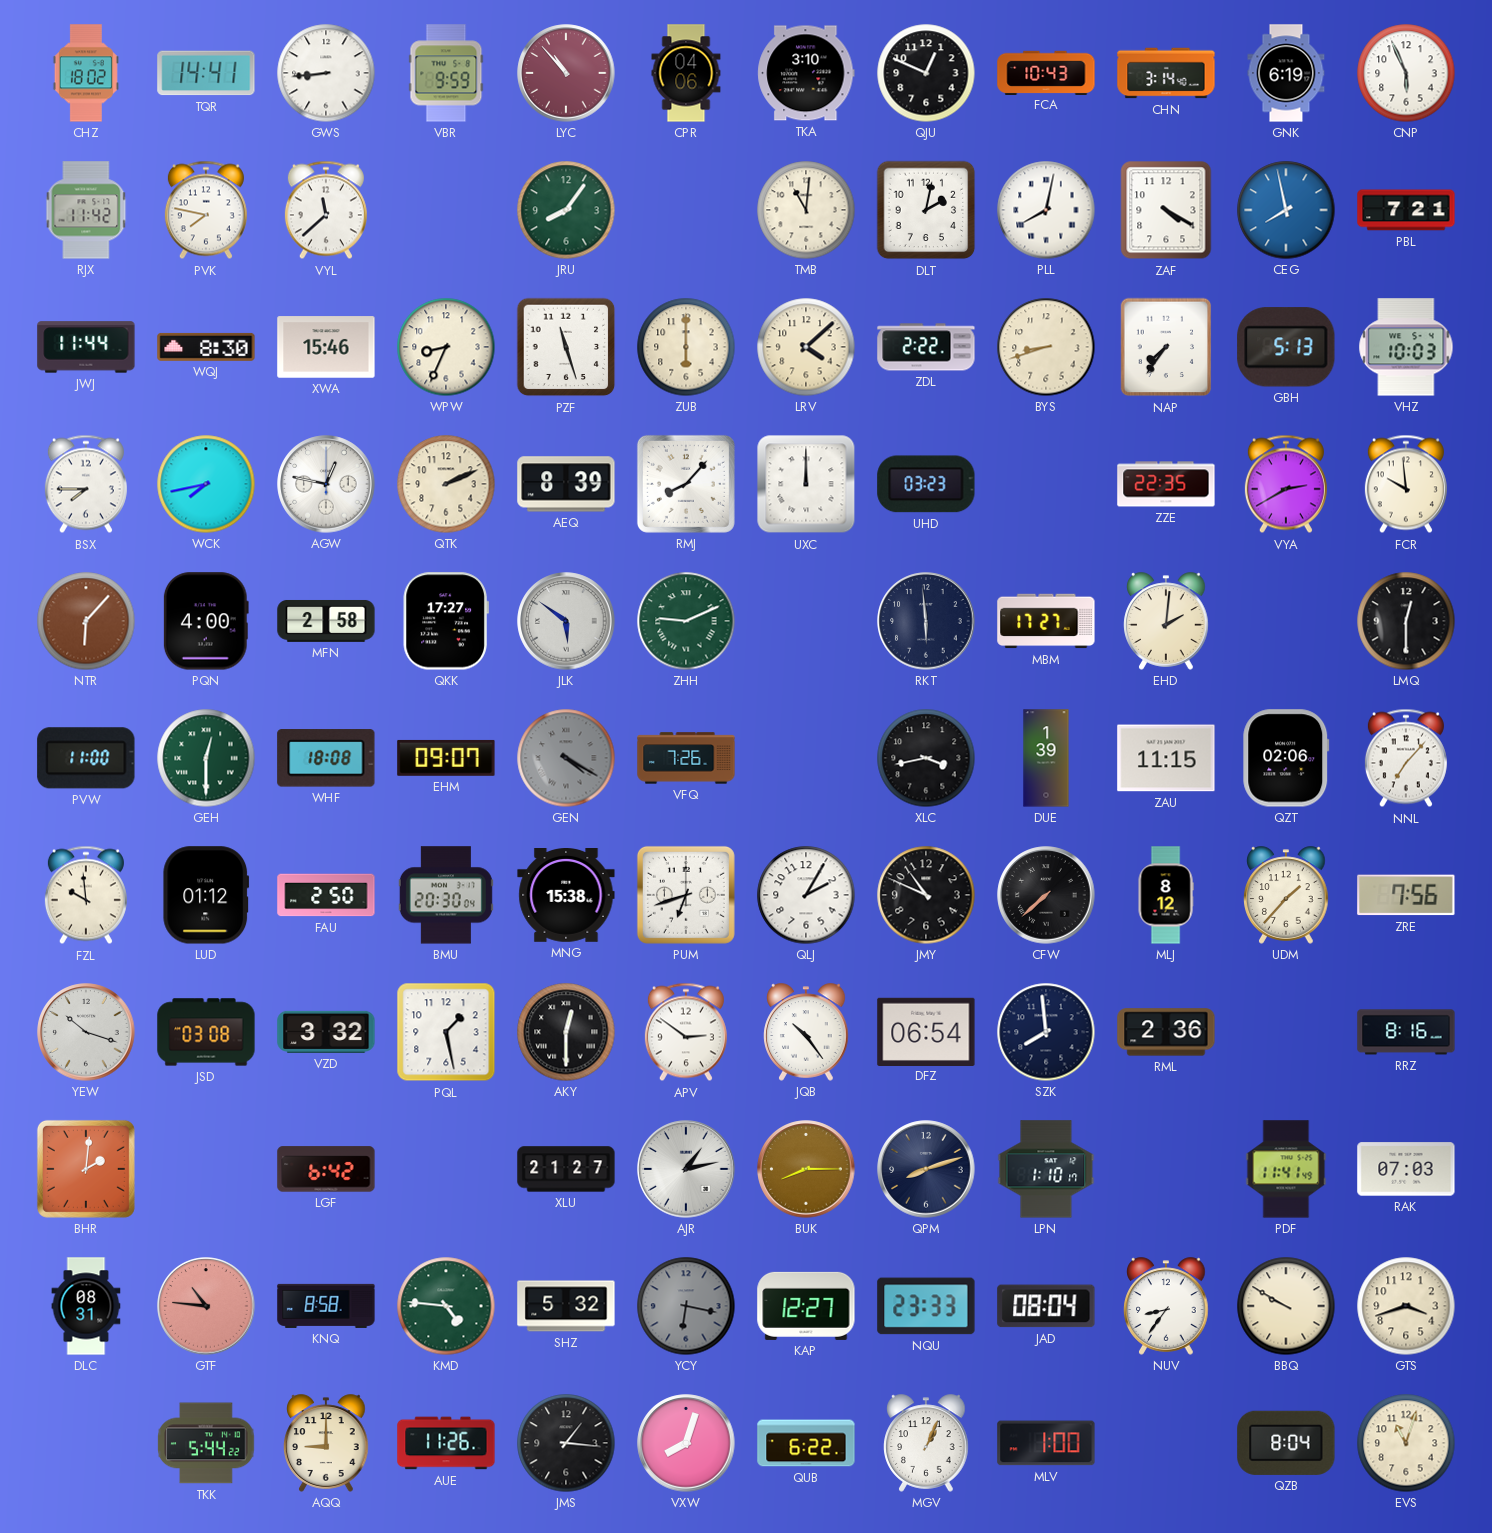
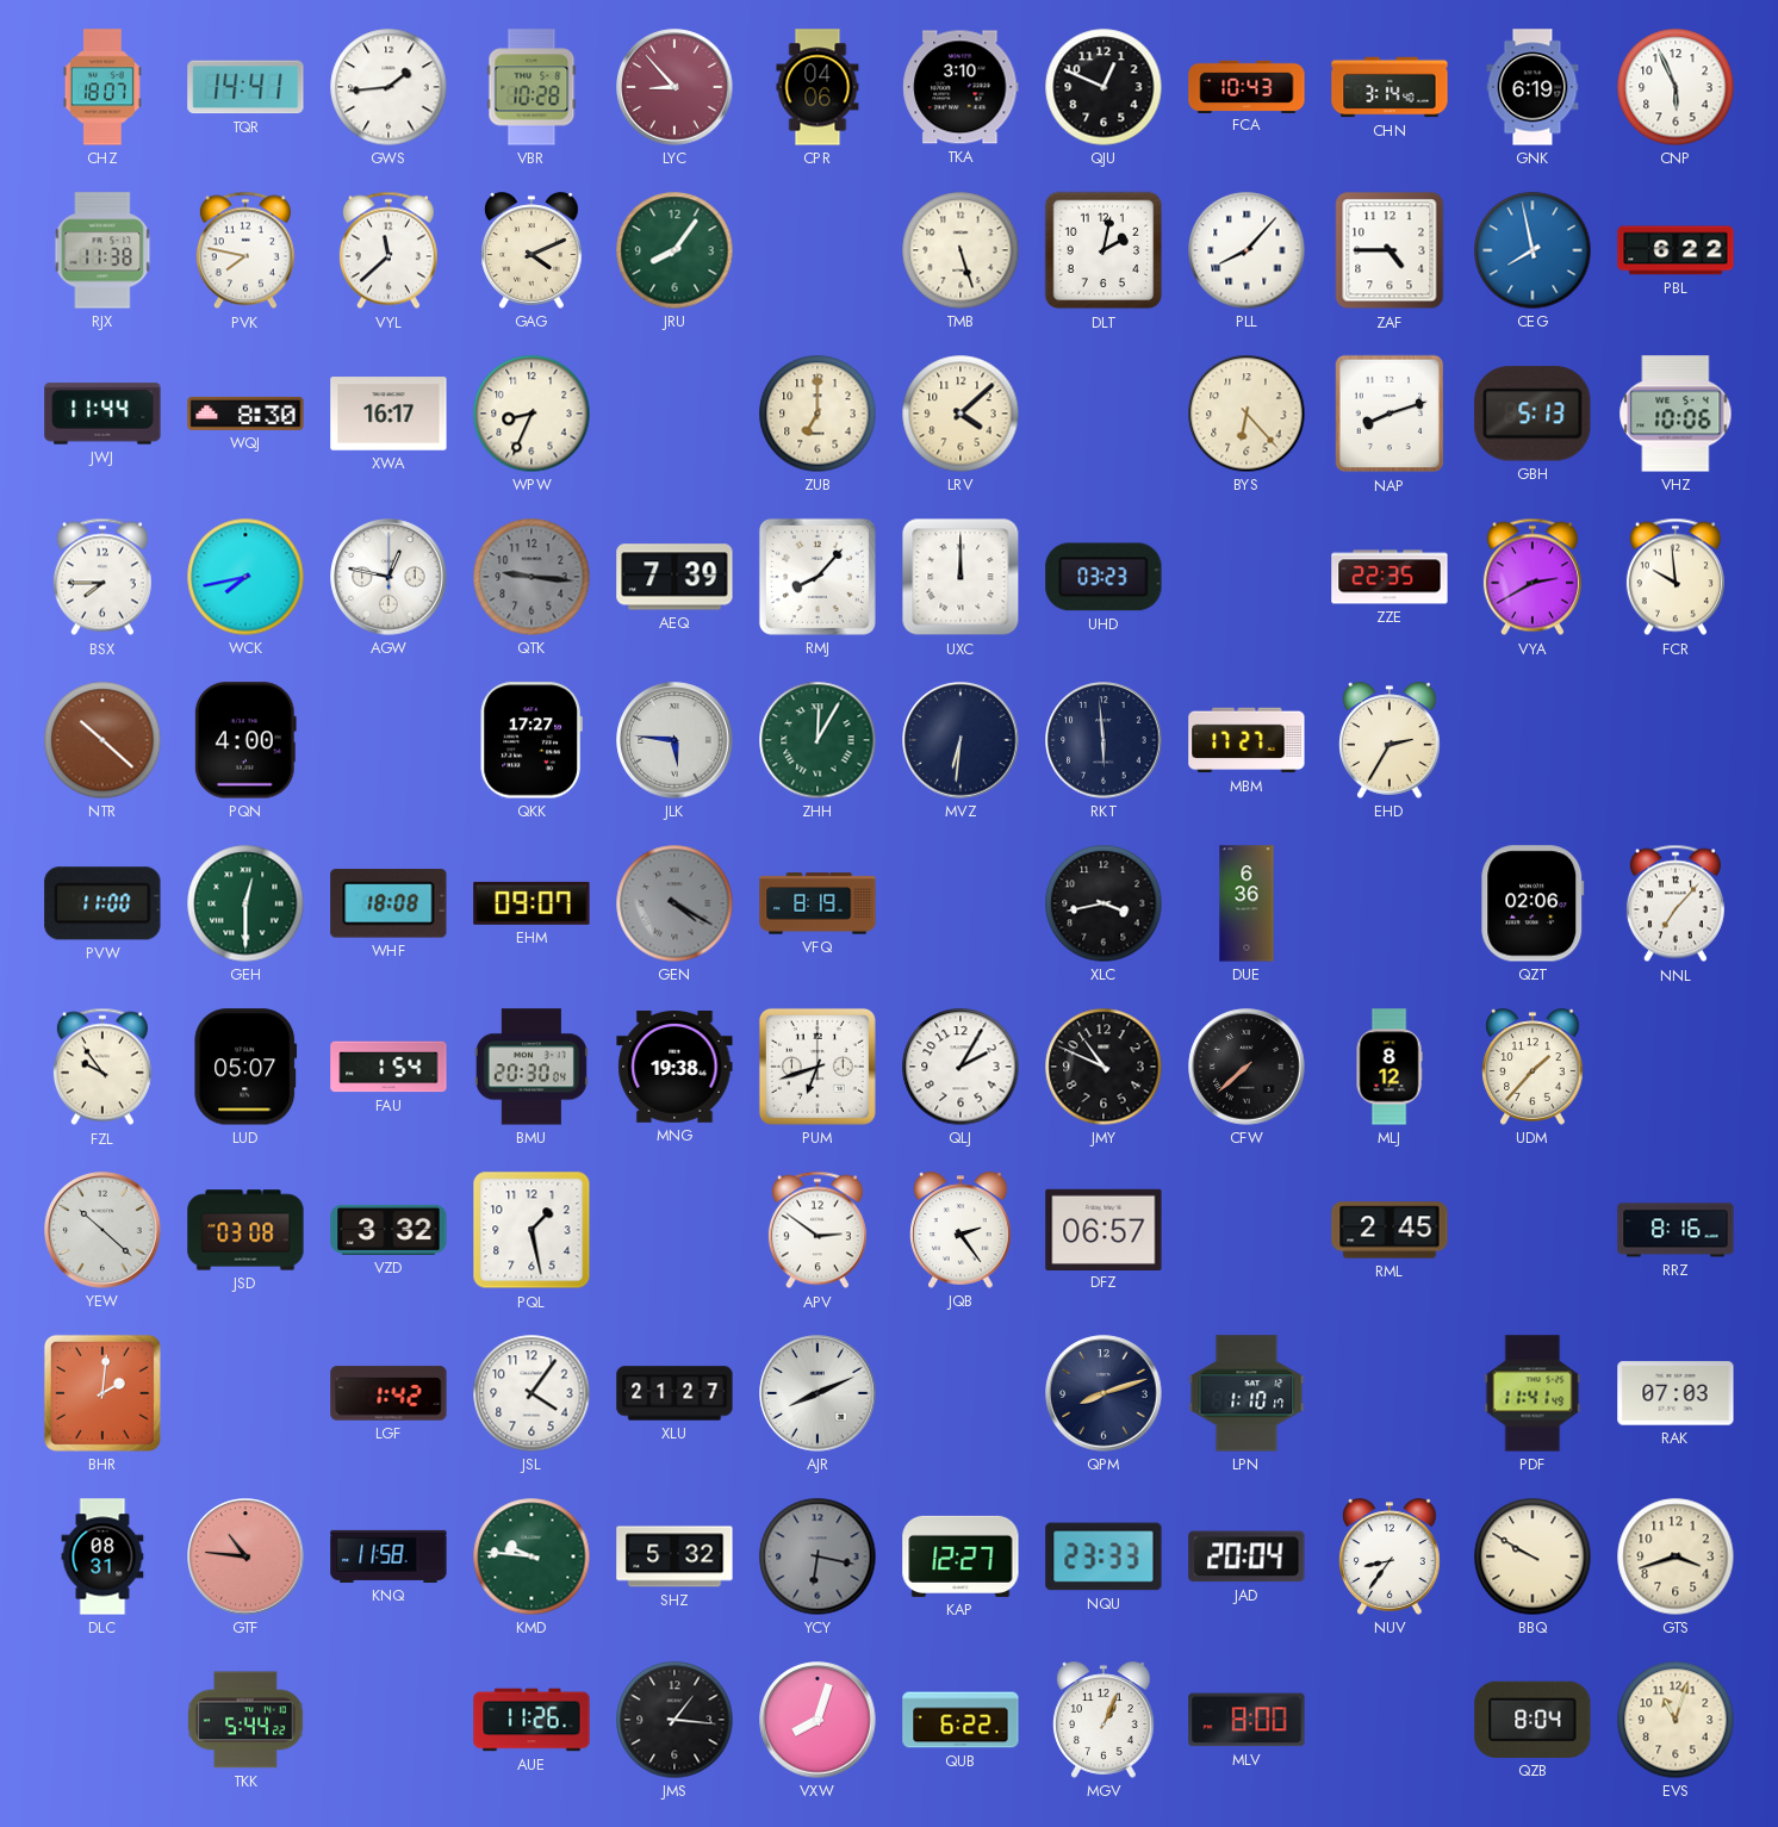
CHZ: 18:02 -> 18:07 (102, 87)
GWS: 8:44 -> 1:44 (388, 87)
VBR: 9:59 -> 10:28 (531, 87)
LYC: 10:53 -> 8:53 (674, 87)
RJX: 11:42 -> 11:38 (102, 250)
GAG: none -> 4:11 (531, 250)
TMB: 11:01 -> 5:27 (961, 250)
PLL: 8:02 -> 8:07 (1247, 250)
ZAF: 4:20 -> 4:45 (1390, 250)
PBL: 7:21 -> 6:22 (1676, 250)
XWA: 15:46 -> 16:17 (388, 414)
PZF: 11:27 -> none (566, 347)
ZUB: 6:00 -> 7:00 (817, 414)
ZDL: 2:22 -> none (926, 347)
BYS: 8:42 -> 6:23 (1247, 414)
NAP: 7:36 -> 8:12 (1390, 414)
VHZ: 10:03 -> 10:06 (1676, 414)
QTK: 2:11 -> 9:16 (531, 577)
QTK dial: cream -> grey (531, 577)
AEQ: 8:39 -> 7:39 (674, 577)
NTR: 6:07 -> 10:22 (102, 740)
MFN: 2:58 -> none (326, 621)
JLK: 5:51 -> 5:46 (674, 740)
ZHH: 9:11 -> 12:05 (817, 740)
MVZ: none -> 6:31 (961, 740)
EHD: 2:01 -> 2:35 (1390, 740)
LMQ: 12:30 -> none (1406, 621)
VFQ: 7:26 -> 8:19 (817, 903)
DUE: 1:39 -> 6:36 (1247, 903)
ZAU: 11:15 -> none (1166, 758)
FZL: 9:59 -> 9:54 (102, 1067)
LUD: 01:12 -> 05:07 (245, 1067)
FAU: 2:50 -> 1:54 (388, 1067)
MNG: 15:38 -> 19:38 (674, 1068)
ZRE: 7:56 -> none (1406, 895)
YEW: 10:18 -> 10:22 (102, 1230)
AKY: 12:30 -> none (566, 1032)
JQB: 10:24 -> 2:24 (961, 1230)
DFZ: 06:54 -> 06:57 (1104, 1229)
SZK: 7:59 -> none (1046, 1032)
RML: 2:36 -> 2:45 (1390, 1230)
LGF: 6:42 -> 1:42 (388, 1393)
JSL: none -> 4:06 (531, 1393)
AJR: 1:13 -> 8:11 (817, 1393)
BUK: 8:15 -> none (806, 1169)
KNQ: 8:58 -> 11:58 (388, 1556)
KMD: 4:46 -> 9:46 (531, 1556)
JAD: 08:04 -> 20:04 (1247, 1556)
AQQ: 9:00 -> none (326, 1443)
MLV: 1:00 -> 8:00 (1247, 1720)
